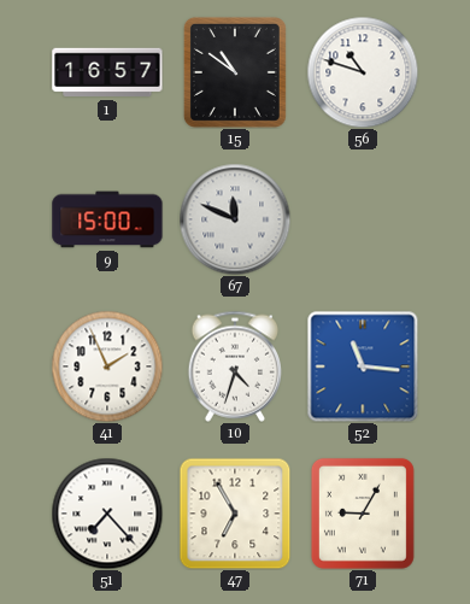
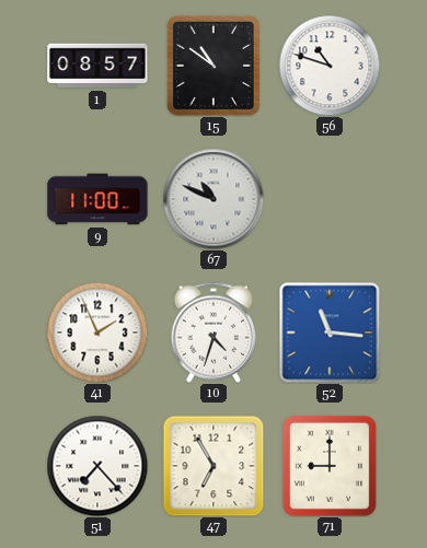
1: 16:57 -> 08:57 (97, 66)
9: 15:00 -> 11:00 (97, 199)
67: 11:49 -> 10:49 (214, 199)
71: 9:05 -> 9:00 (330, 466)
